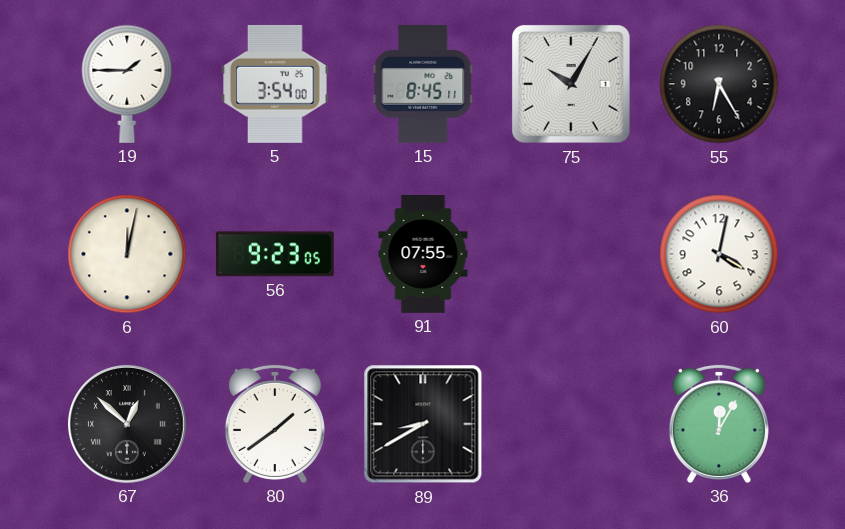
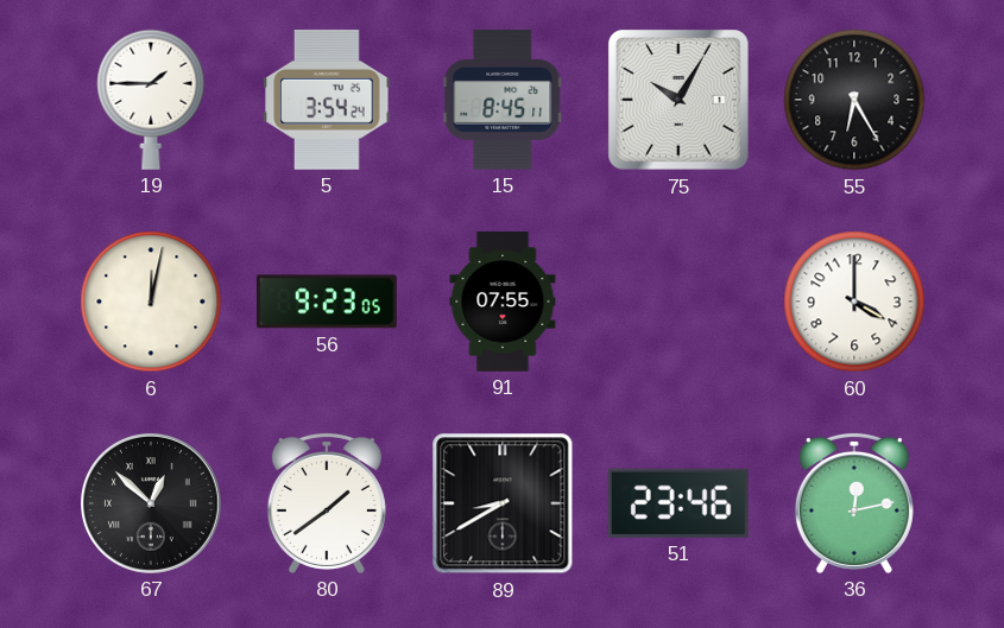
5: 3:54:00 -> 3:54:24 (327, 100)
60: 4:02 -> 4:00 (854, 302)
51: none -> 23:46 (678, 503)
36: 12:05 -> 12:13 (854, 503)
